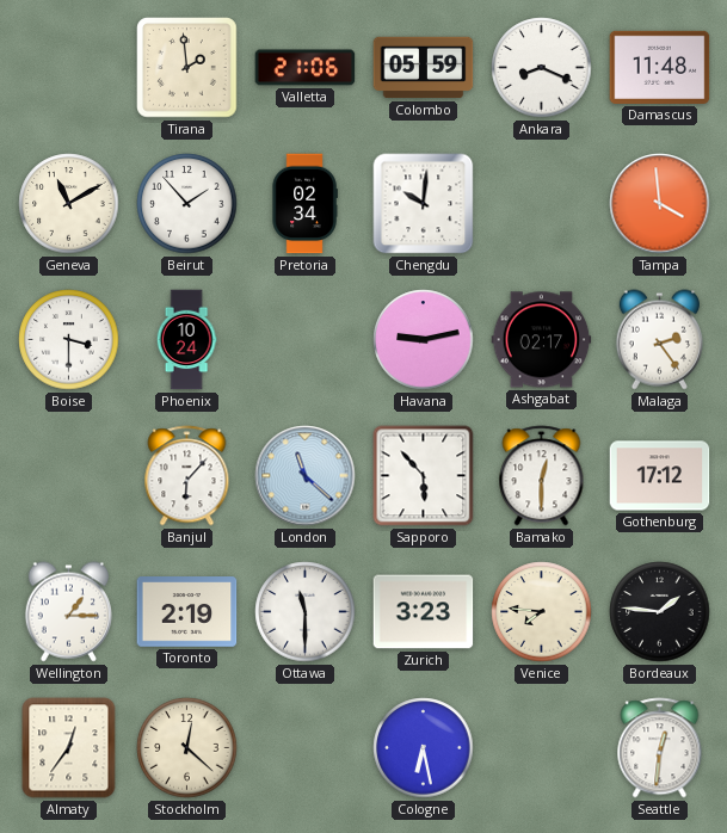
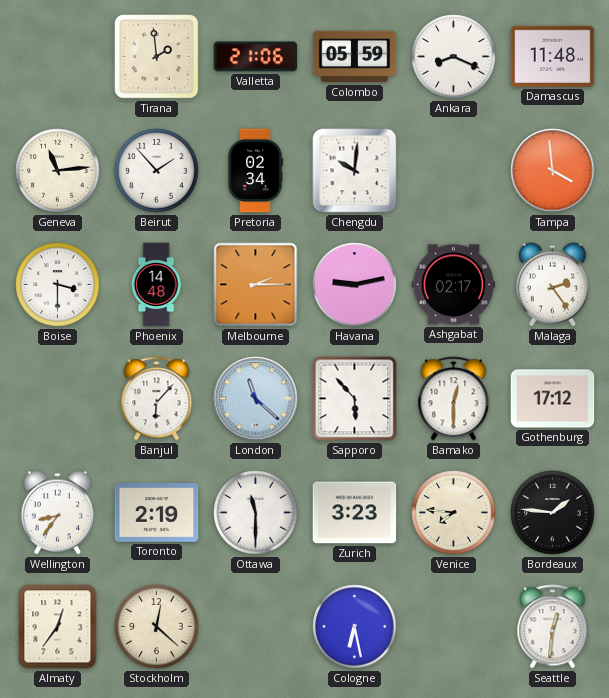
Geneva: 11:10 -> 11:14 (58, 171)
Phoenix: 10:24 -> 14:48 (156, 285)
Melbourne: none -> 2:15 (256, 285)
Wellington: 1:15 -> 8:36 (57, 513)
